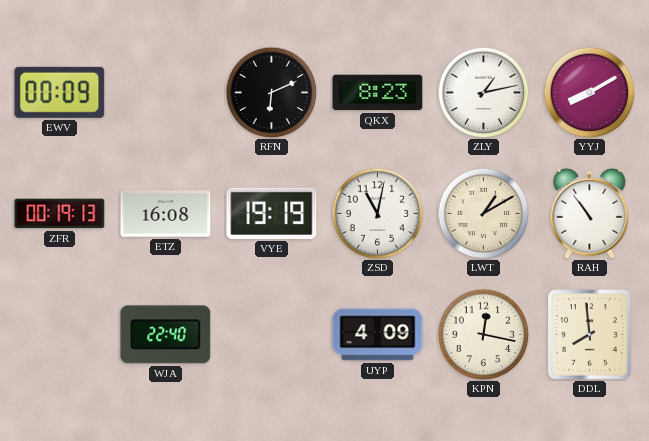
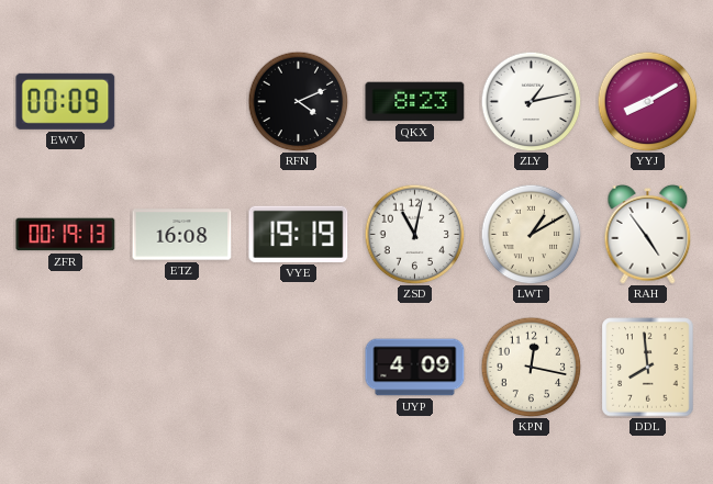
RFN: 6:11 -> 4:11 (298, 101)
RAH: 10:54 -> 4:54 (648, 235)
WJA: 22:40 -> none (166, 335)
